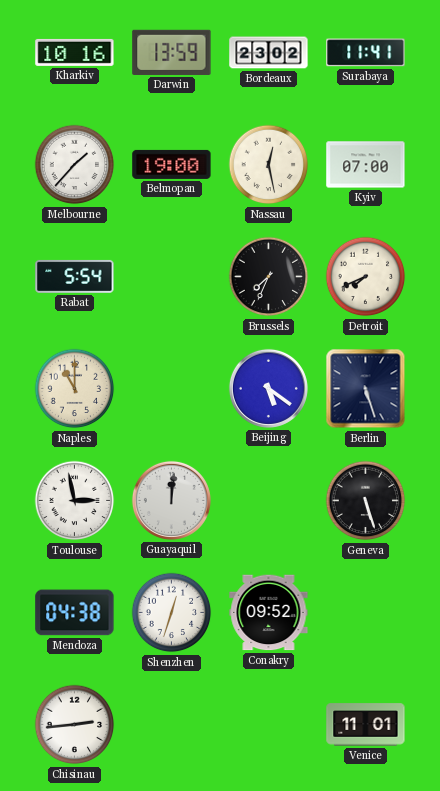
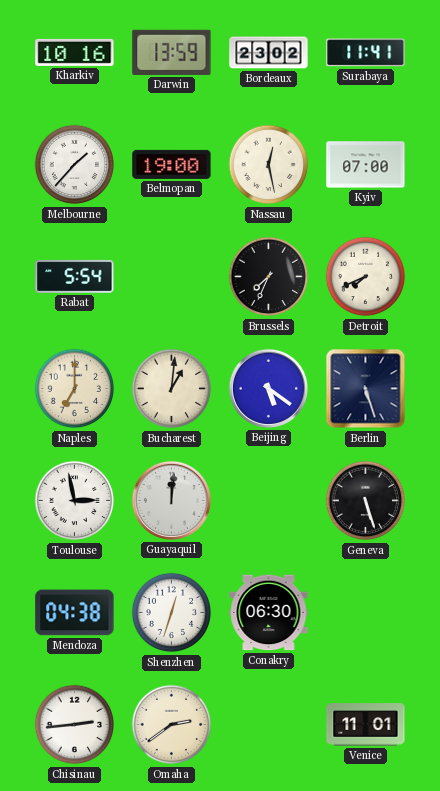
Naples: 11:00 -> 7:00 (75, 389)
Bucharest: none -> 1:01 (172, 389)
Conakry: 09:52 -> 06:30 (269, 613)
Omaha: none -> 2:39 (172, 725)
